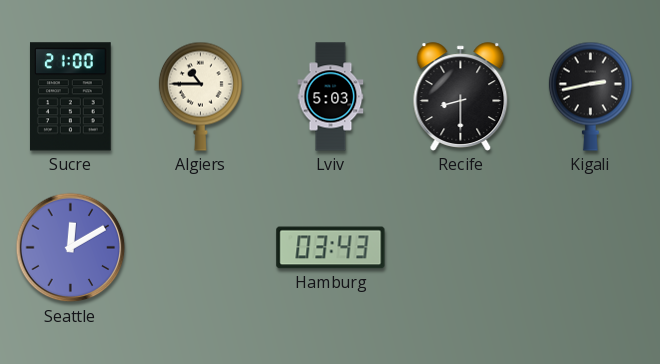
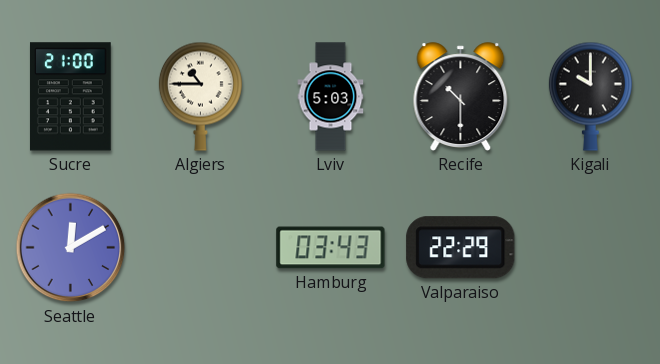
Recife: 8:30 -> 10:30 (461, 97)
Kigali: 2:43 -> 10:00 (590, 96)
Valparaiso: none -> 22:29 (461, 248)
